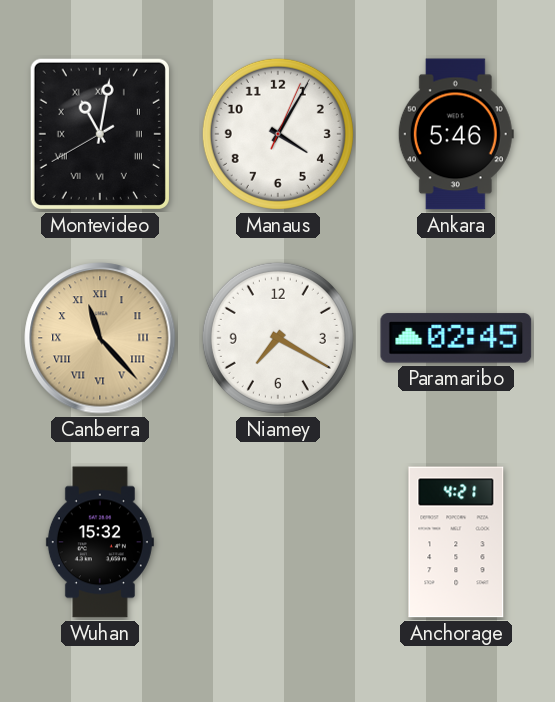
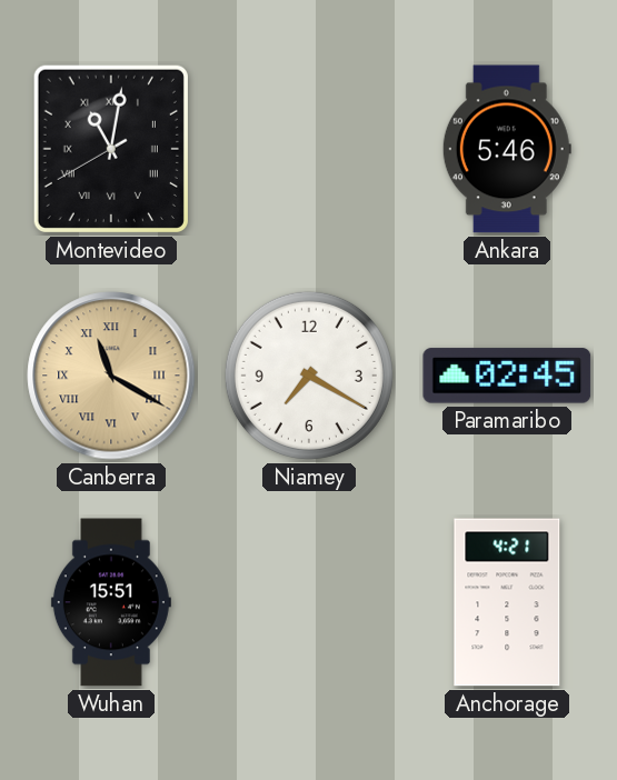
Manaus: 4:05 -> none (278, 134)
Canberra: 11:23 -> 11:20 (111, 376)
Wuhan: 15:32 -> 15:51 (111, 602)
